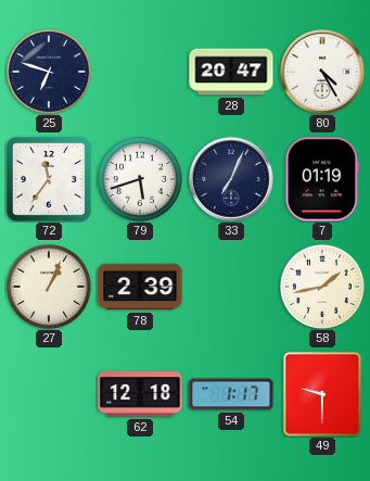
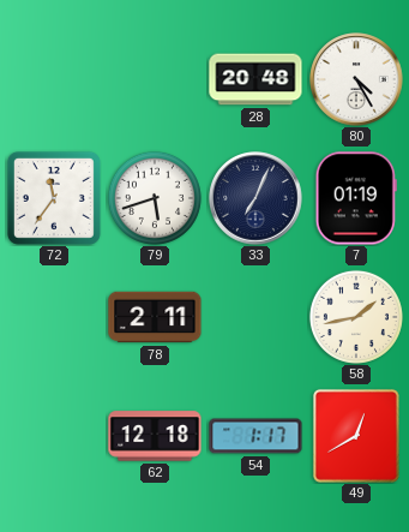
25: 6:48 -> none (49, 72)
28: 20:47 -> 20:48 (255, 79)
27: 1:04 -> none (49, 287)
78: 2:39 -> 2:11 (155, 317)
49: 9:30 -> 12:40 (356, 436)
